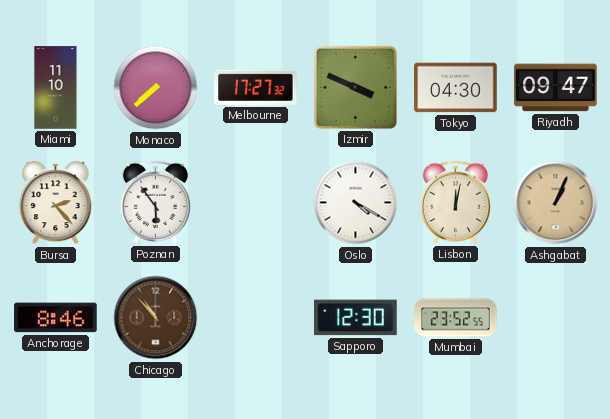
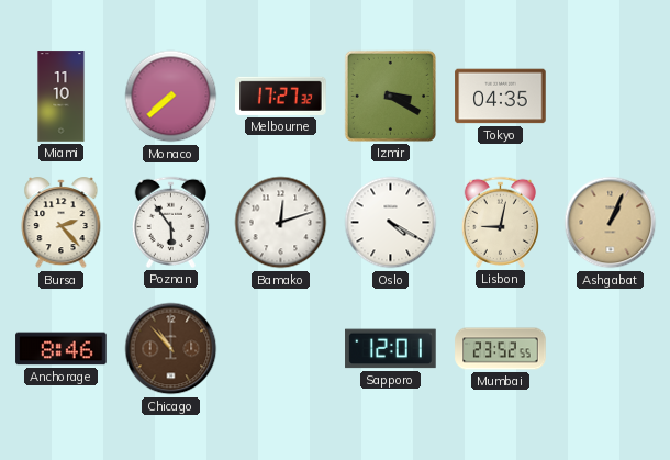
Izmir: 3:49 -> 3:20 (390, 96)
Tokyo: 04:30 -> 04:35 (501, 97)
Riyadh: 09:47 -> none (556, 88)
Bamako: none -> 12:12 (281, 223)
Lisbon: 12:02 -> 9:02 (500, 222)
Sapporo: 12:30 -> 12:01 (391, 349)
